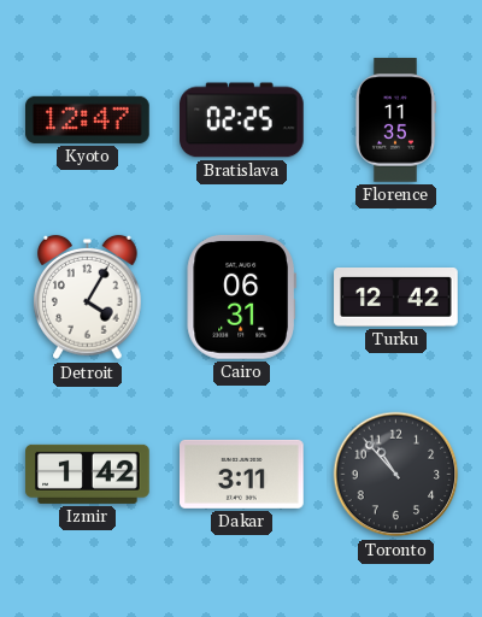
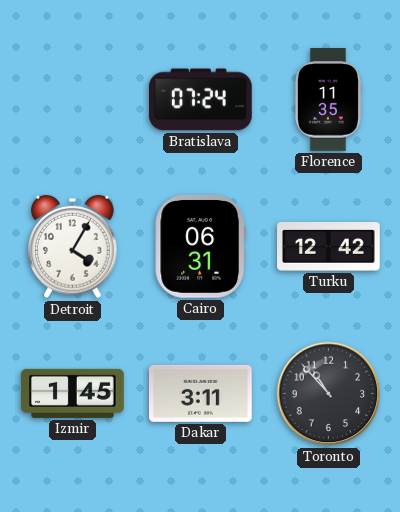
Kyoto: 12:47 -> none (88, 119)
Bratislava: 02:25 -> 07:24 (201, 100)
Izmir: 1:42 -> 1:45 (73, 393)
